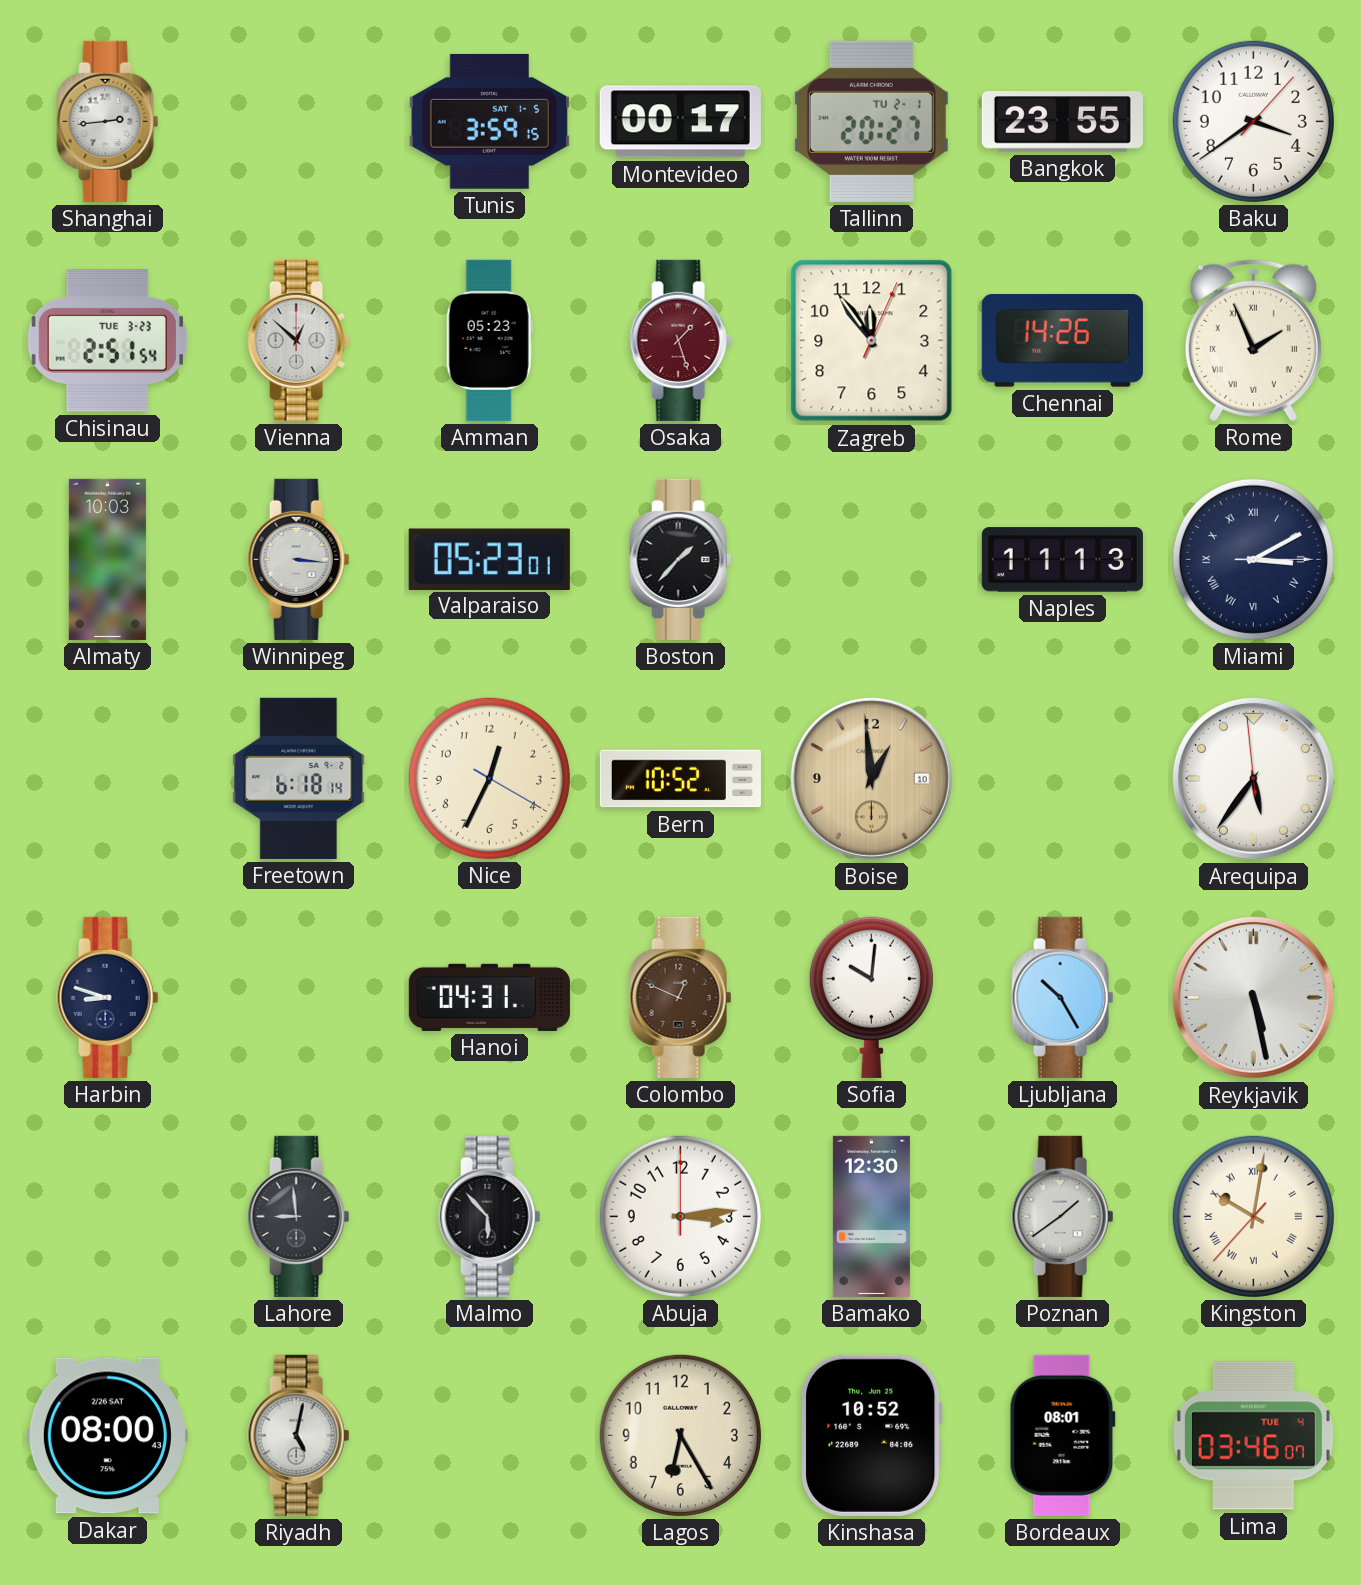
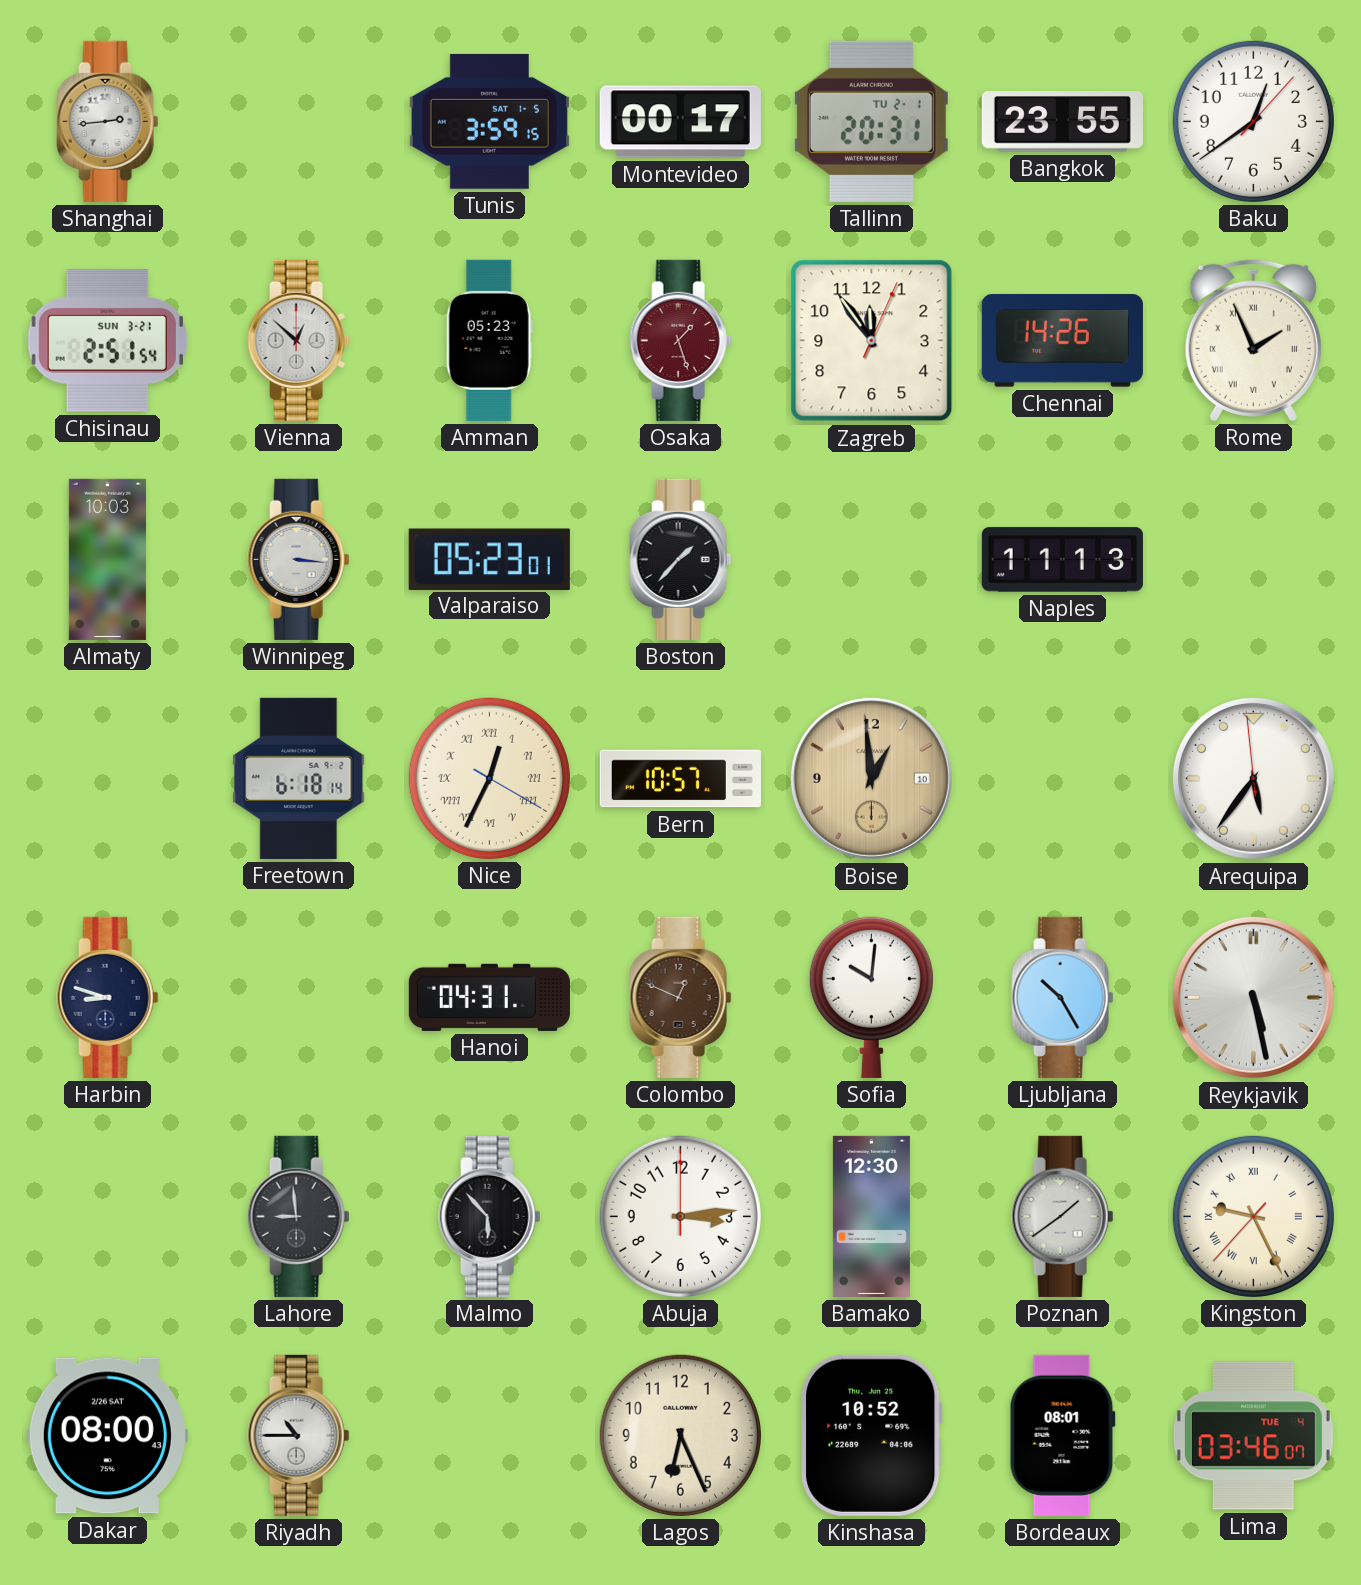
Tallinn: 20:27 -> 20:31 (871, 121)
Baku: 3:39 -> 12:39 (1253, 121)
Chisinau date: TUE 3-23 -> SUN 3-21 (107, 341)
Miami: 3:10 -> none (1253, 559)
Nice numerals: Arabic -> Roman (489, 778)
Bern: 10:52 -> 10:57 (680, 779)
Kingston: 10:01 -> 9:25 (1253, 1216)
Riyadh: 5:02 -> 10:45 (299, 1435)
Lagos: 6:25 -> 6:26 (680, 1435)
